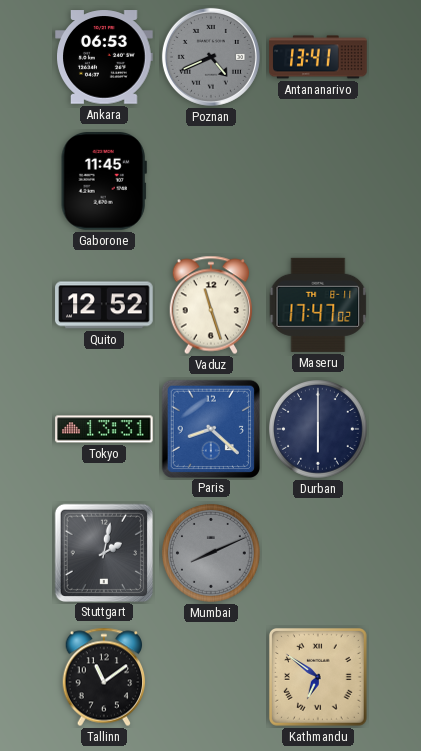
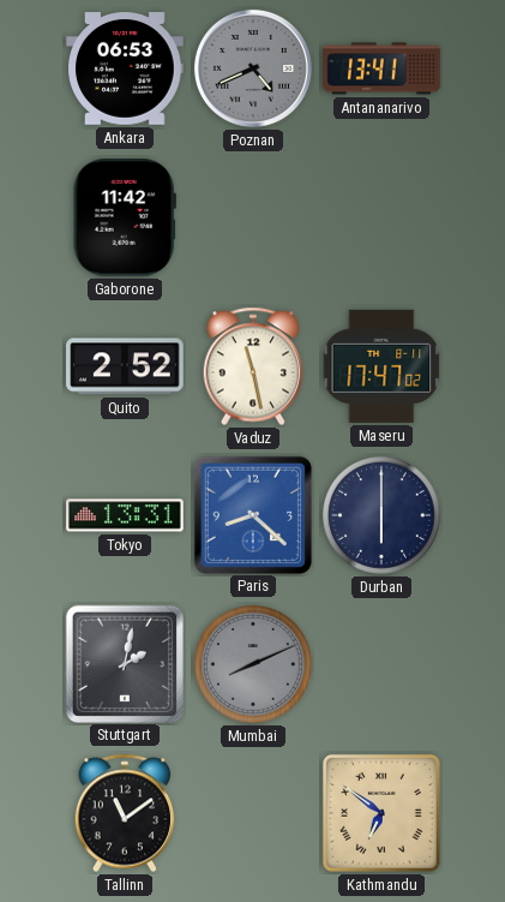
Gaborone: 11:45 -> 11:42 (125, 219)
Quito: 12:52 -> 2:52 (125, 366)
Vaduz: 11:27 -> 11:28 (253, 366)
